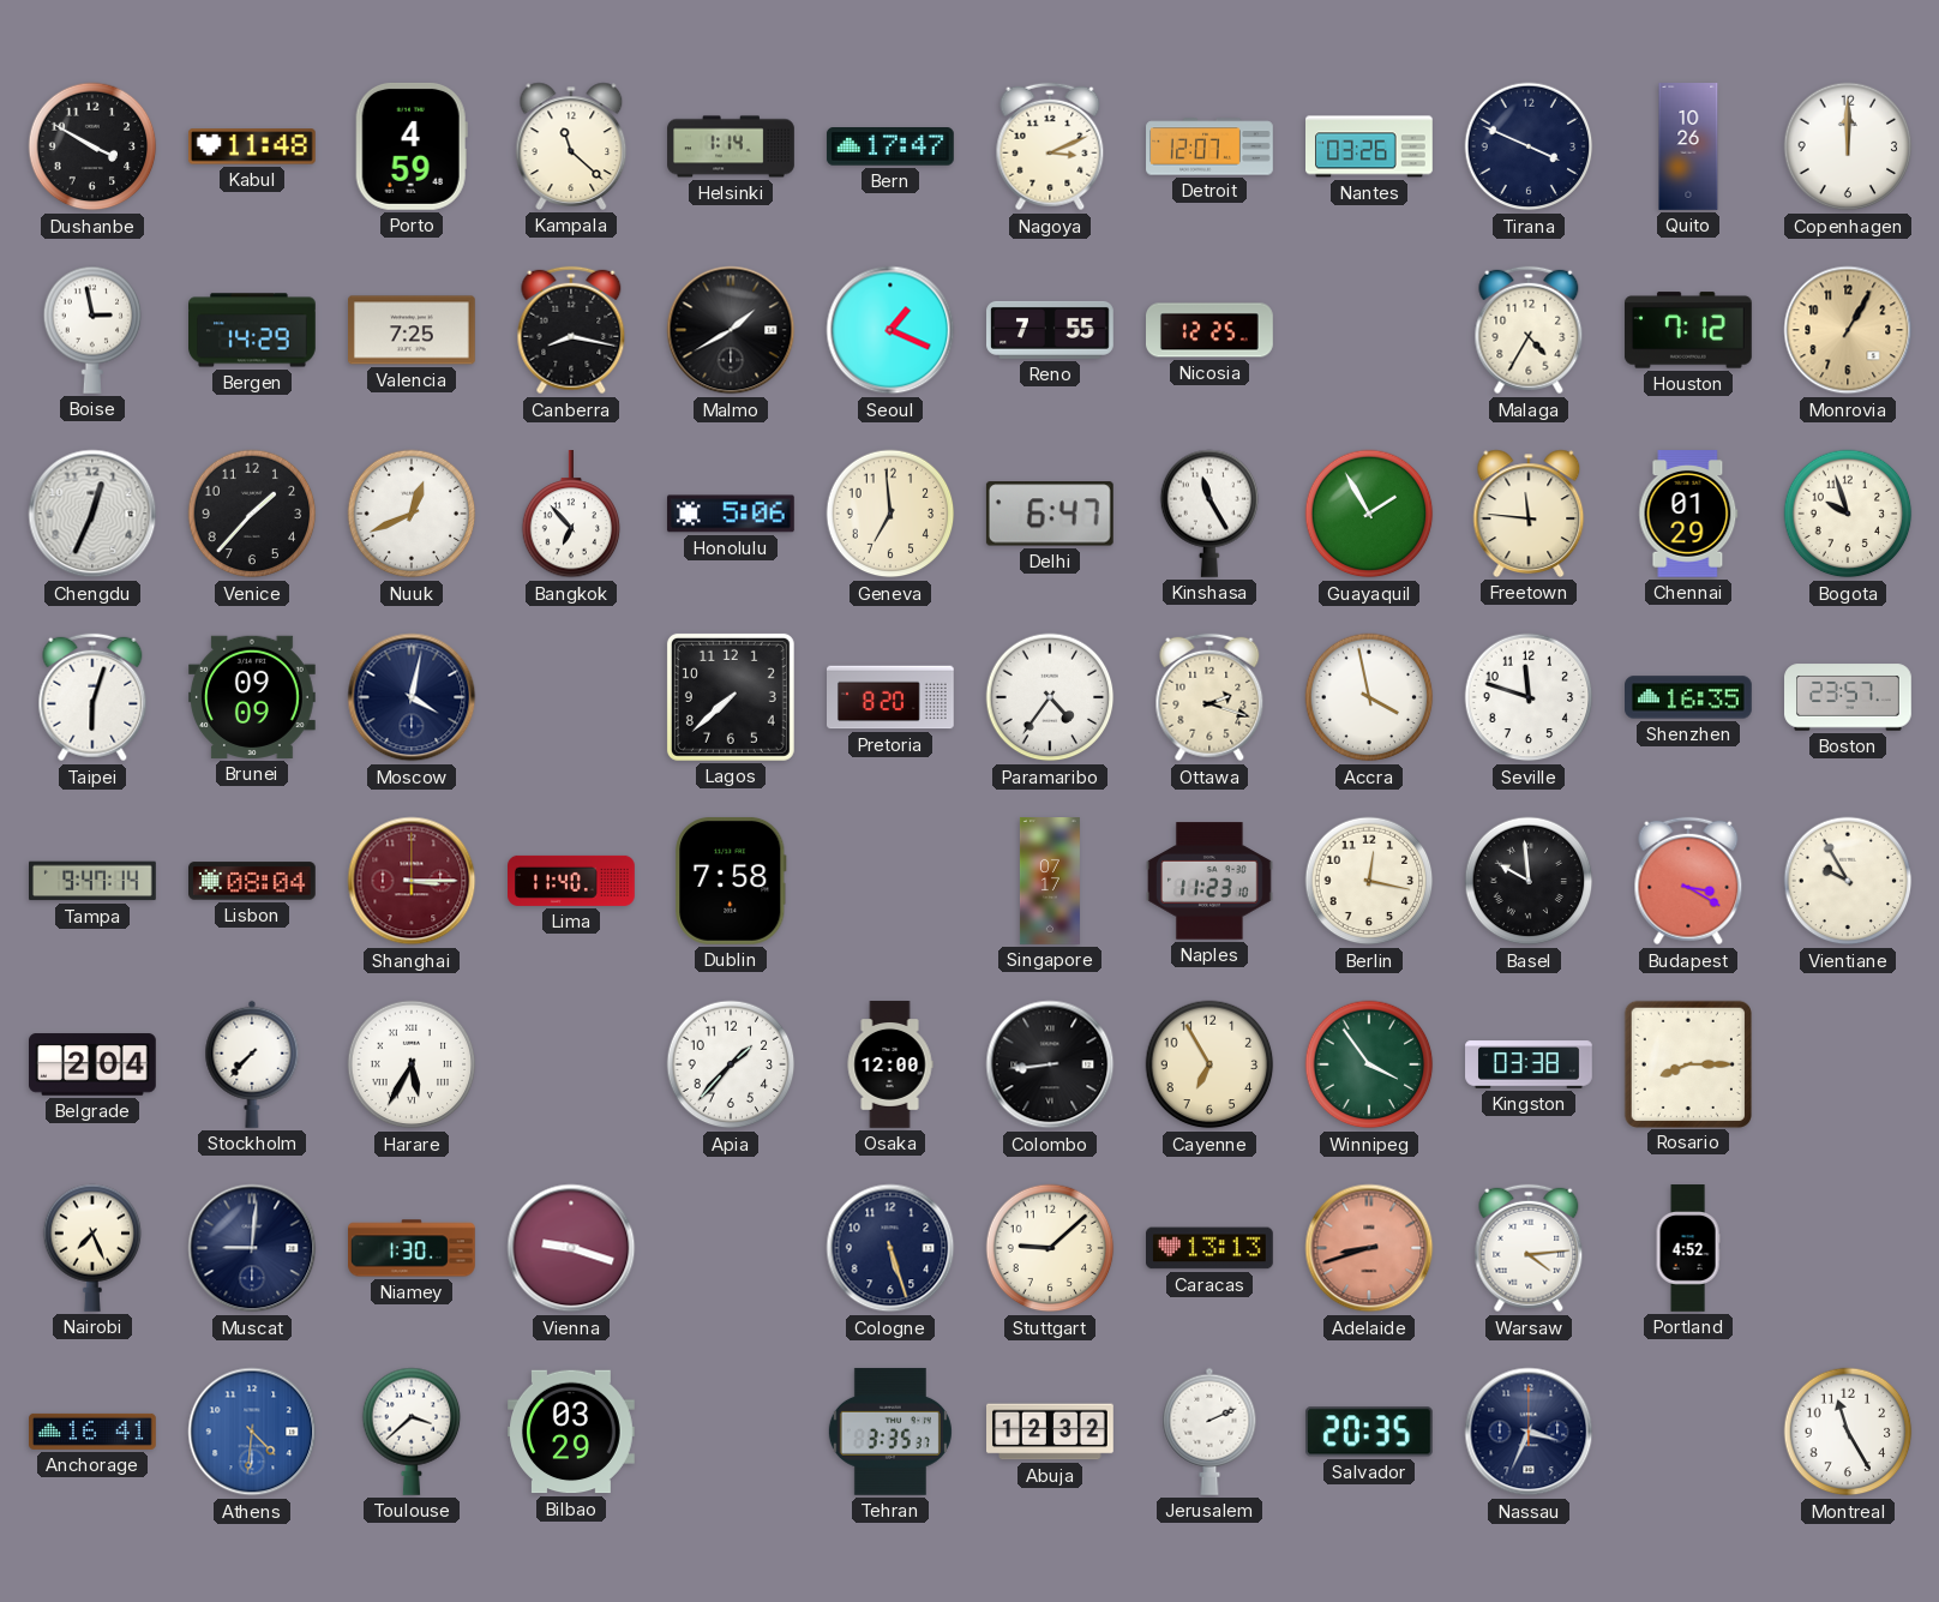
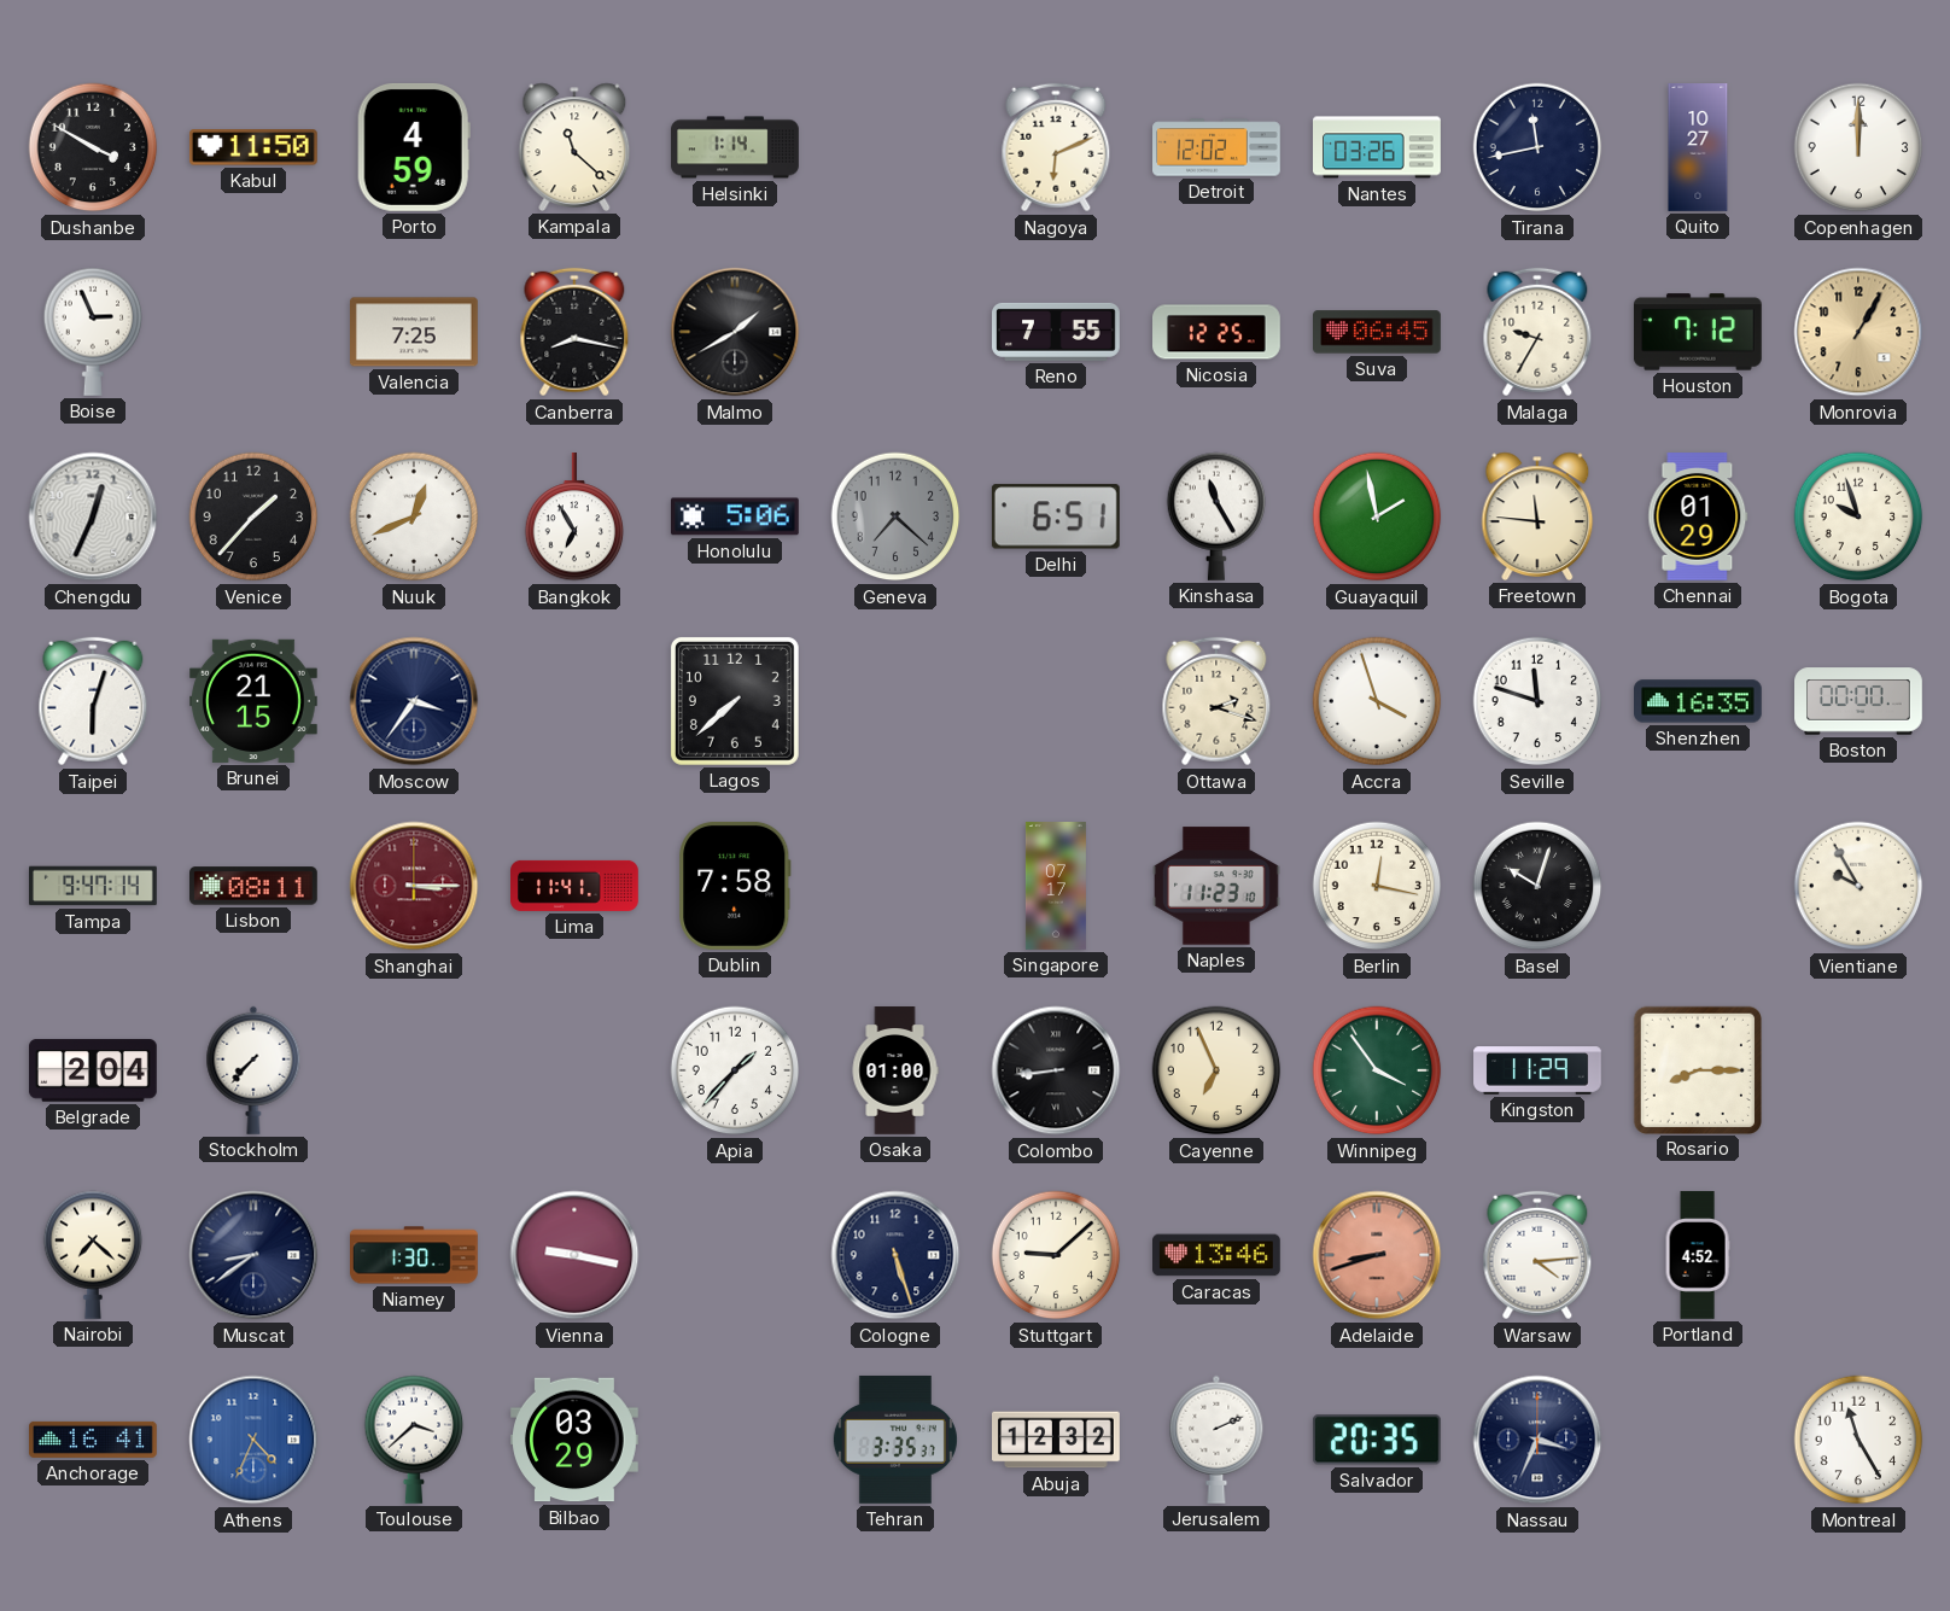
Kabul: 11:48 -> 11:50 (253, 147)
Bern: 17:47 -> none (890, 146)
Nagoya: 3:11 -> 6:11 (1056, 147)
Detroit: 12:07 -> 12:02 (1216, 147)
Tirana: 3:49 -> 11:43 (1537, 147)
Quito: 10:26 -> 10:27 (1698, 147)
Boise: 2:58 -> 2:56 (93, 332)
Bergen: 14:29 -> none (253, 330)
Seoul: 1:19 -> none (890, 330)
Suva: none -> 06:45 (1378, 332)
Malaga: 4:35 -> 9:35 (1537, 332)
Bangkok: 6:53 -> 6:55 (574, 518)
Geneva: 6:59 -> 7:22 (895, 516)
Geneva dial: cream -> grey (895, 516)
Delhi: 6:47 -> 6:51 (1056, 516)
Guayaquil: 1:55 -> 1:58 (1377, 516)
Brunei: 09:09 -> 21:15 (255, 701)
Moscow: 4:02 -> 3:36 (414, 701)
Pretoria: 8:20 -> none (892, 697)
Paramaribo: 4:36 -> none (1050, 697)
Accra: 3:58 -> 3:57 (1377, 701)
Boston: 23:57 -> 00:00 (1859, 701)
Lisbon: 08:04 -> 08:11 (255, 886)
Lima: 11:40 -> 11:41 (576, 886)
Basel: 9:59 -> 10:03 (1537, 886)
Budapest: 3:20 -> none (1688, 881)
Harare: 5:35 -> none (412, 1064)
Osaka: 12:00 -> 01:00 (895, 1070)
Cayenne: 6:55 -> 6:56 (1216, 1070)
Kingston: 03:38 -> 11:29 (1537, 1070)
Nairobi: 7:26 -> 7:22 (93, 1255)
Muscat: 9:01 -> 8:39 (253, 1255)
Vienna: 9:18 -> 9:17 (574, 1255)
Caracas: 13:13 -> 13:46 (1218, 1255)
Athens: 4:31 -> 4:34 (253, 1440)
